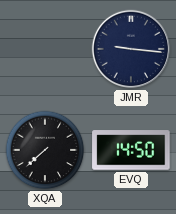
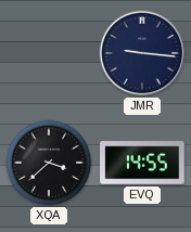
XQA: 7:38 -> 3:38 (49, 163)
EVQ: 14:50 -> 14:55 (142, 163)
